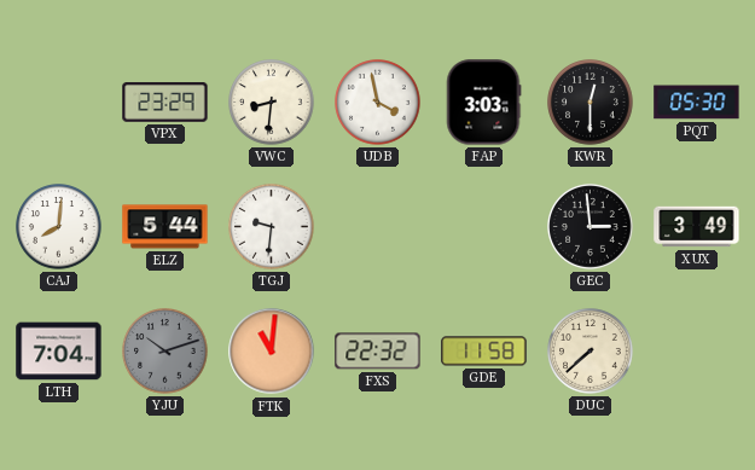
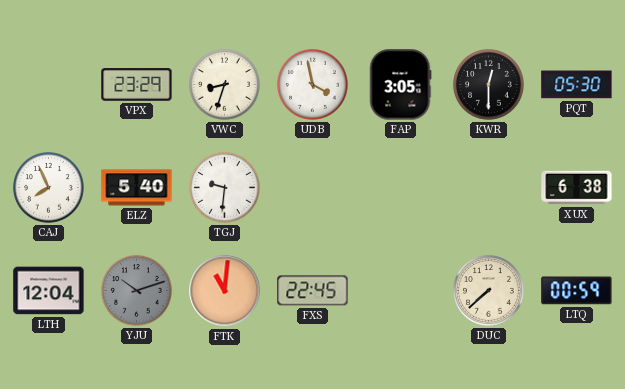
VWC: 8:31 -> 8:33 (225, 85)
FAP: 3:03 -> 3:05 (400, 85)
CAJ: 8:01 -> 7:56 (49, 188)
ELZ: 5:44 -> 5:40 (137, 188)
GEC: 2:59 -> none (591, 227)
XUX: 3:49 -> 6:38 (577, 188)
LTH: 7:04 -> 12:04 (49, 291)
FXS: 22:32 -> 22:45 (313, 291)
GDE: 11:58 -> none (484, 352)
LTQ: none -> 00:59 (577, 291)
